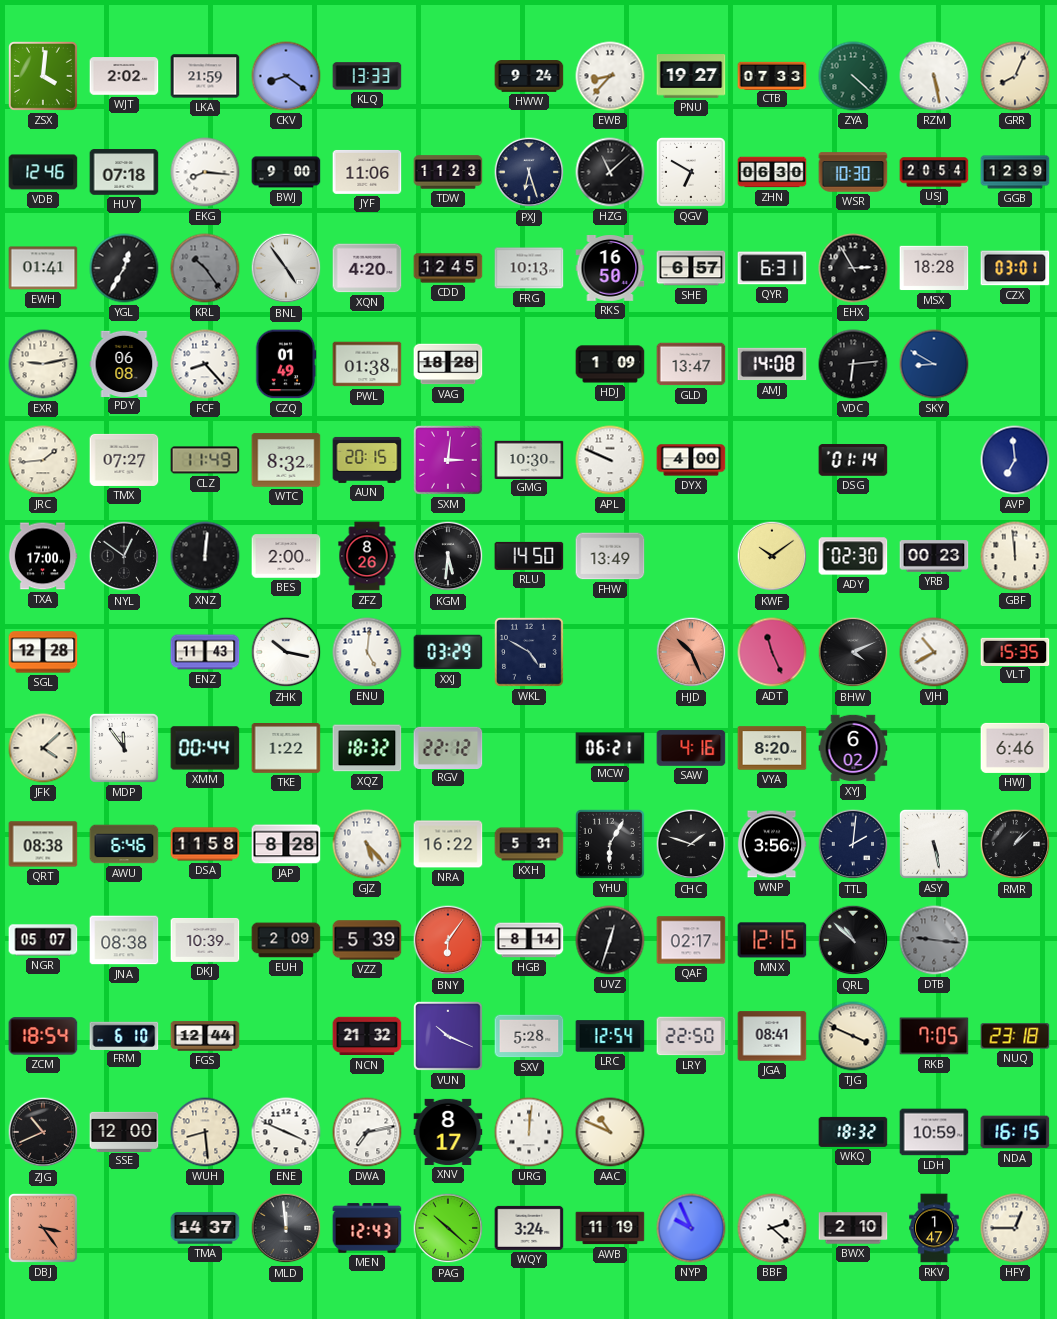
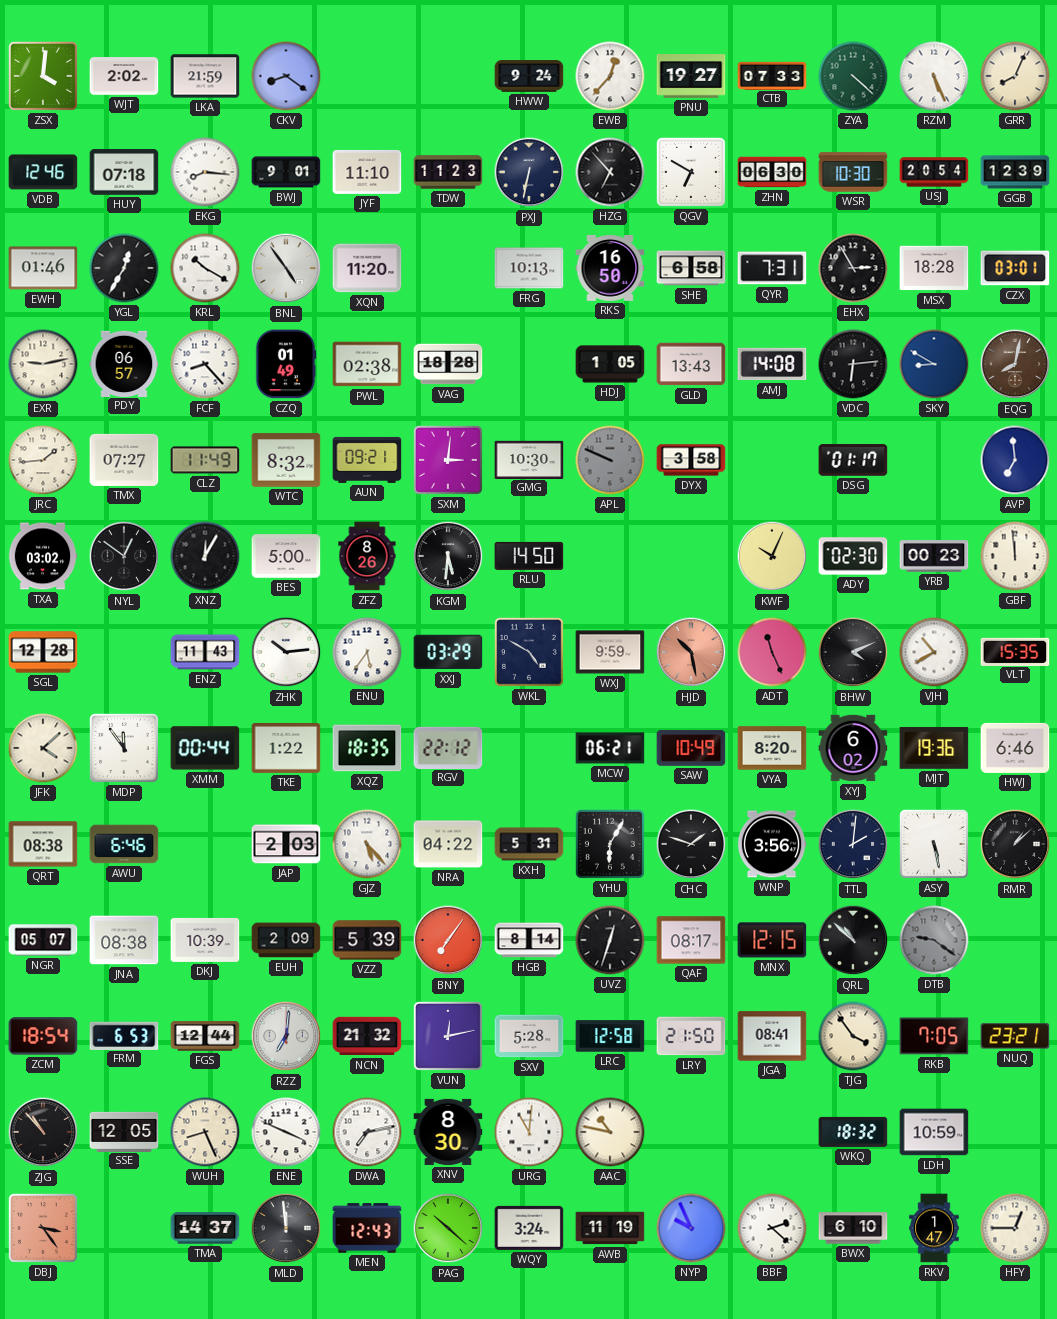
KLQ: 13:33 -> none (367, 76)
EWB: 8:37 -> 12:37 (610, 76)
RZM: 5:28 -> 5:26 (934, 76)
BWJ: 9:00 -> 9:01 (286, 172)
JYF: 11:06 -> 11:10 (367, 172)
PXJ: 6:27 -> 6:32 (529, 172)
HZG: 11:08 -> 6:53 (610, 172)
EWH: 01:41 -> 01:46 (43, 268)
KRL: 10:24 -> 10:20 (205, 268)
KRL dial: grey -> white (205, 268)
XQN: 4:20 -> 11:20 (367, 268)
CDD: 12:45 -> none (448, 268)
SHE: 6:57 -> 6:58 (691, 268)
QYR: 6:31 -> 7:31 (772, 268)
PDY: 06:08 -> 06:57 (124, 363)
PWL: 01:38 -> 02:38 (367, 364)
HDJ: 1:09 -> 1:05 (610, 364)
GLD: 13:47 -> 13:43 (691, 364)
EQG: none -> 8:02 (1015, 364)
AUN: 20:15 -> 09:21 (367, 460)
APL dial: white -> grey (610, 460)
DYX: 4:00 -> 3:58 (691, 460)
DSG: 01:14 -> 01:17 (853, 460)
TXA: 17:00 -> 03:02 (43, 556)
XNZ: 12:01 -> 12:05 (205, 556)
BES: 2:00 -> 5:00 (286, 556)
FHW: 13:49 -> none (610, 556)
KWF: 10:09 -> 10:04 (772, 556)
ZHK: 10:17 -> 10:14 (286, 652)
ENU: 5:01 -> 5:36 (367, 652)
WXJ: none -> 9:59 (610, 652)
HJD: 10:26 -> 10:28 (691, 652)
XQZ: 18:32 -> 18:35 (367, 748)
SAW: 4:16 -> 10:49 (691, 748)
MJT: none -> 19:36 (934, 748)
DSA: 11:58 -> none (205, 844)
JAP: 8:28 -> 2:03 (286, 844)
NRA: 16:22 -> 04:22 (448, 844)
BNY: 6:06 -> 7:06 (448, 940)
QAF: 02:17 -> 08:17 (691, 940)
DTB: 9:16 -> 9:21 (934, 940)
FRM: 6:10 -> 6:53 (124, 1035)
RZZ: none -> 7:01 (286, 1036)
VUN: 10:19 -> 12:13 (448, 1036)
LRC: 12:54 -> 12:58 (610, 1036)
LRY: 22:50 -> 21:50 (691, 1036)
TJG: 3:49 -> 3:54 (853, 1036)
NUQ: 23:18 -> 23:21 (1015, 1036)
ZJG: 10:41 -> 10:53 (43, 1132)
SSE: 12:00 -> 12:05 (124, 1131)
WUH: 8:29 -> 8:26 (205, 1132)
XNV: 8:17 -> 8:30 (448, 1132)
URG: 12:01 -> 11:01 (529, 1132)
AAC: 10:49 -> 10:47 (610, 1132)
NDA: 16:15 -> none (1015, 1132)
BWX: 2:10 -> 6:10 (853, 1228)
